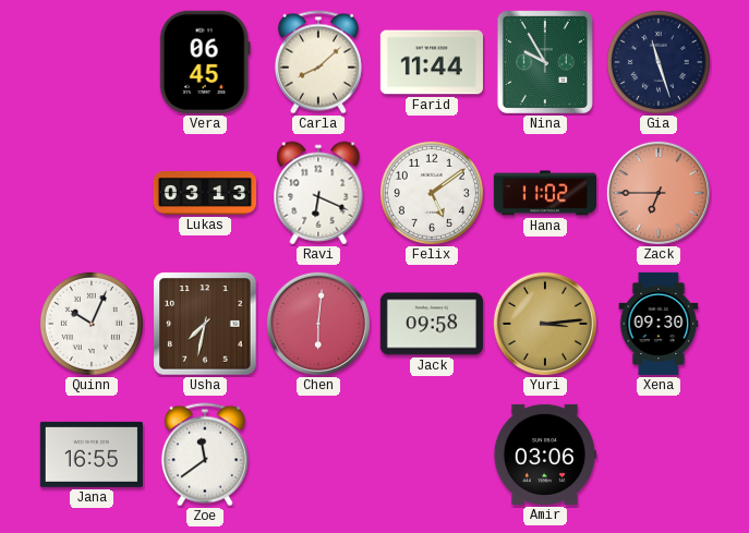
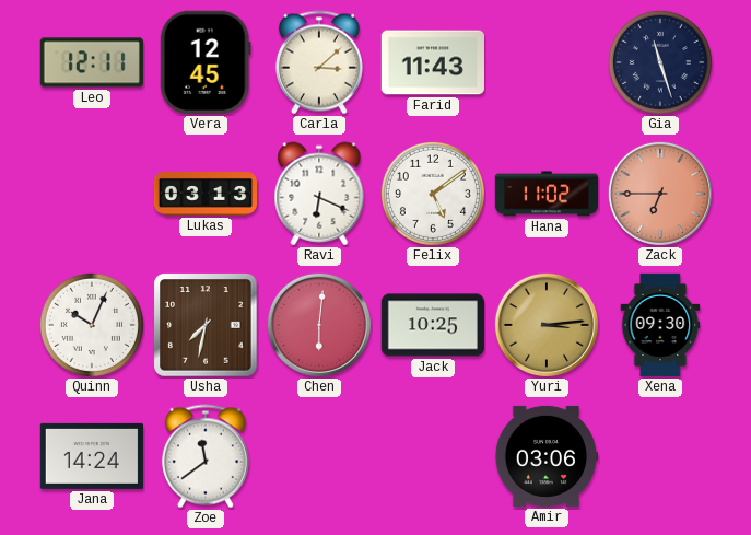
Leo: none -> 12:11 (92, 62)
Vera: 06:45 -> 12:45 (206, 62)
Carla: 8:08 -> 3:08 (319, 62)
Farid: 11:44 -> 11:43 (433, 62)
Nina: 9:55 -> none (545, 62)
Jack: 09:58 -> 10:25 (433, 325)
Jana: 16:55 -> 14:24 (92, 456)
